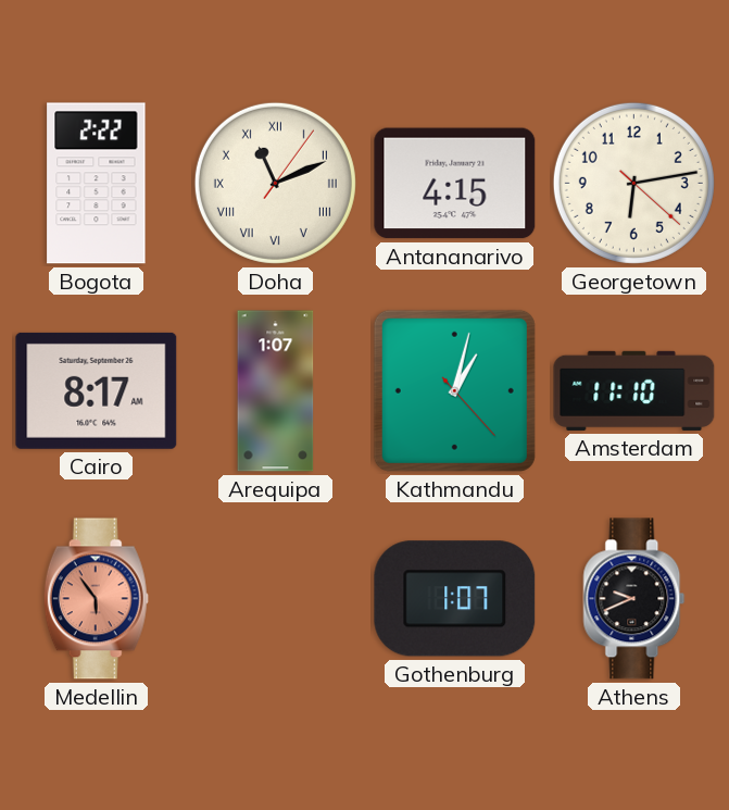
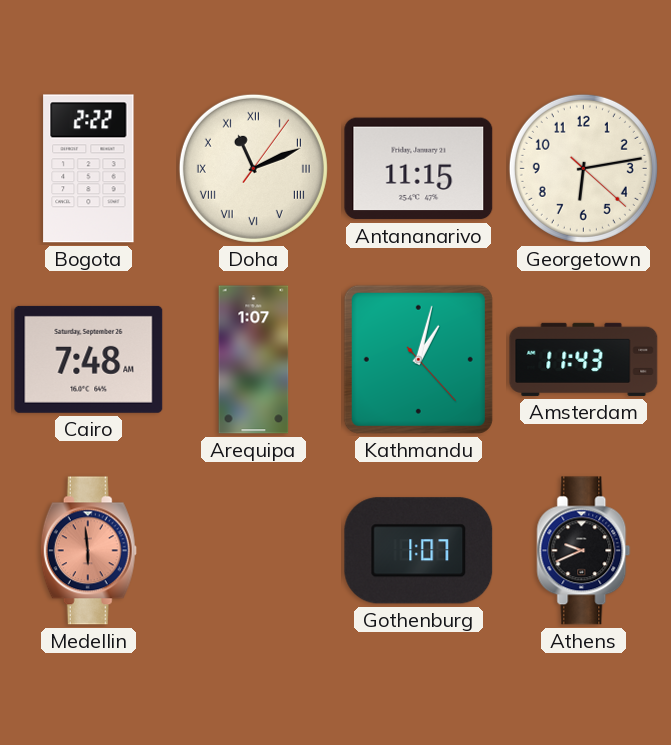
Antananarivo: 4:15 -> 11:15 (419, 169)
Cairo: 8:17 -> 7:48 (89, 359)
Amsterdam: 11:10 -> 11:43 (584, 359)
Medellin: 5:54 -> 5:59 (88, 551)
